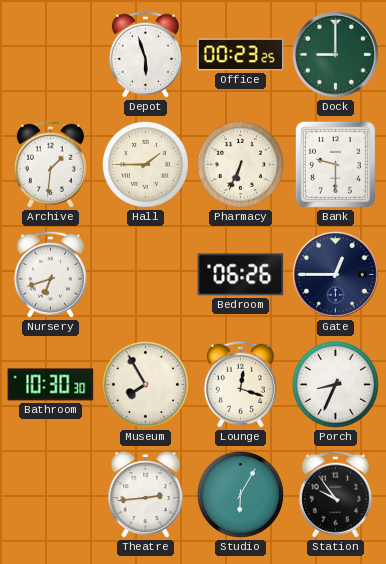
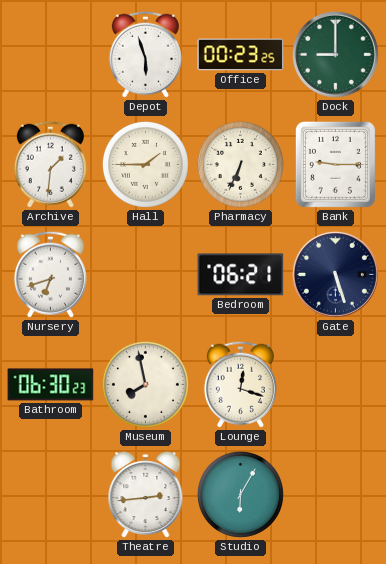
Bank: 9:30 -> 9:15 (335, 164)
Bedroom: 06:26 -> 06:21 (241, 275)
Gate: 12:45 -> 5:27 (335, 274)
Bathroom: 10:30 -> 06:30 (51, 385)
Museum: 7:55 -> 7:58 (145, 384)
Porch: 8:34 -> none (335, 384)
Station: 9:54 -> none (335, 494)
